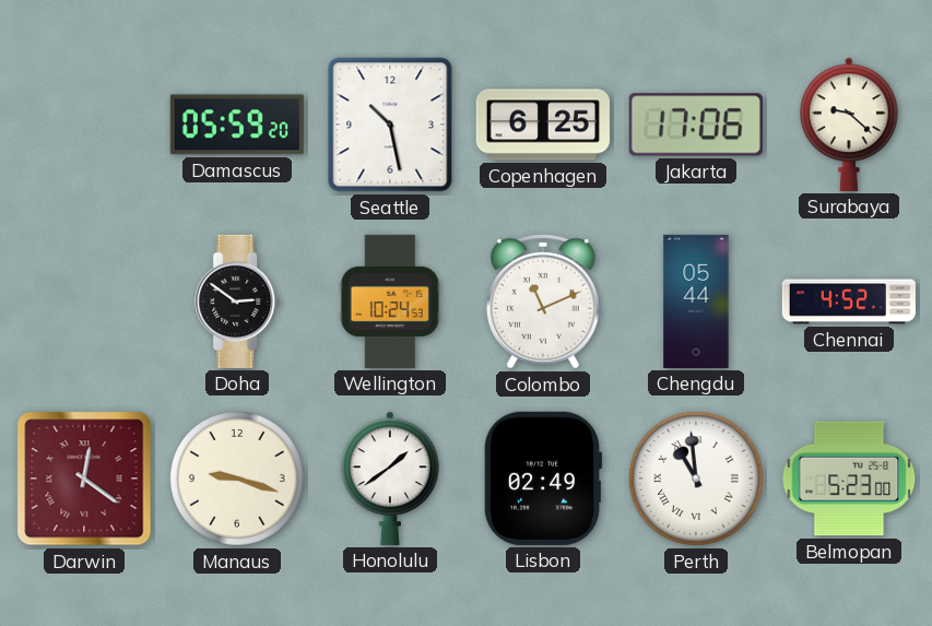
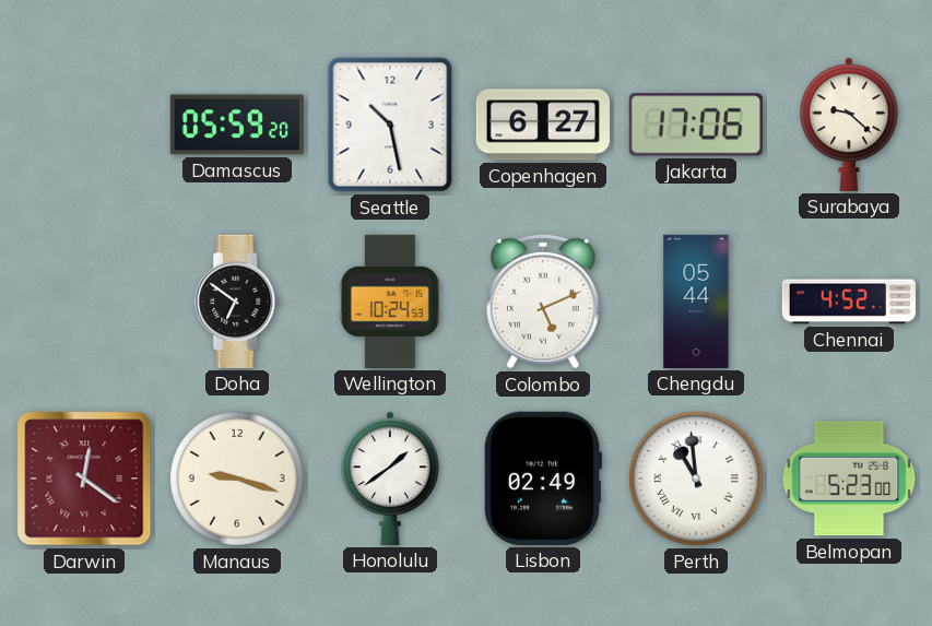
Copenhagen: 6:25 -> 6:27 (543, 125)
Doha: 2:51 -> 6:51 (238, 302)
Colombo: 11:11 -> 5:11 (544, 302)
